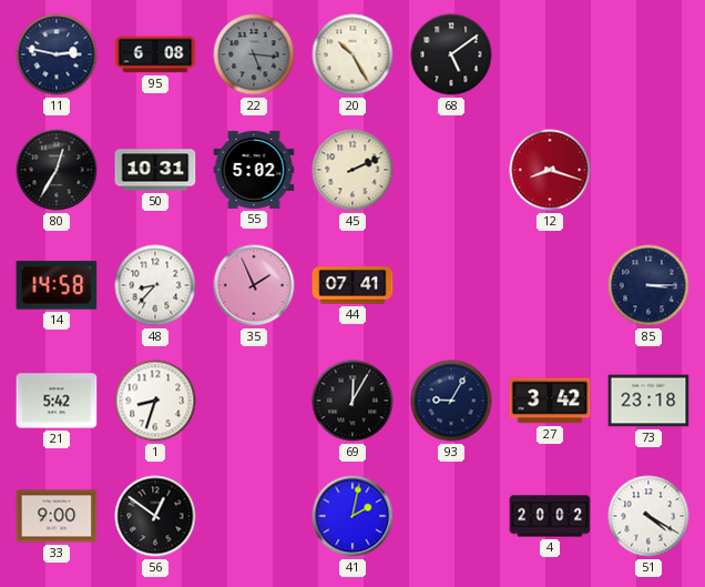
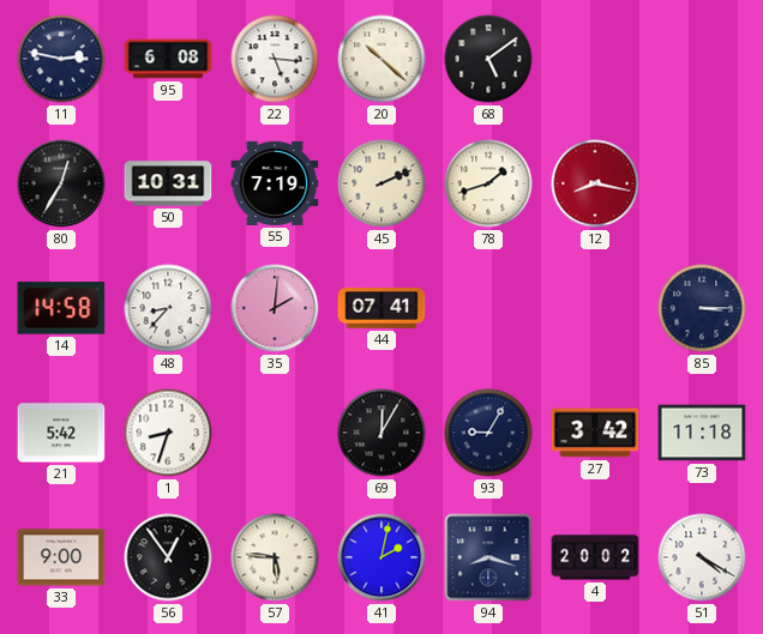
22 dial: grey -> white (275, 59)
20: 10:25 -> 10:22 (381, 59)
55: 5:02 -> 7:19 (275, 183)
78: none -> 1:42 (488, 183)
12: 8:18 -> 8:17 (595, 183)
35: 1:56 -> 2:01 (275, 308)
73: 23:18 -> 11:18 (702, 433)
56: 12:51 -> 12:54 (168, 557)
57: none -> 5:46 (275, 557)
94: none -> 8:18 (488, 557)
